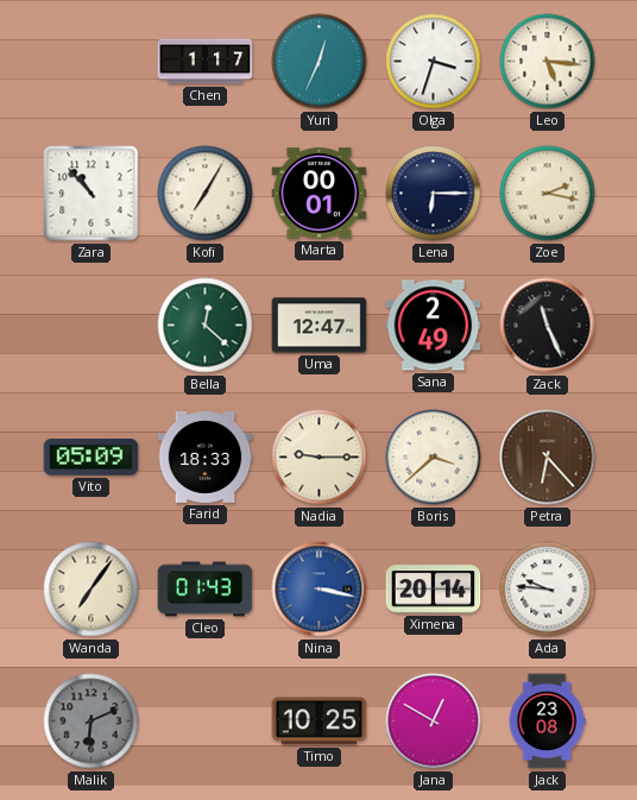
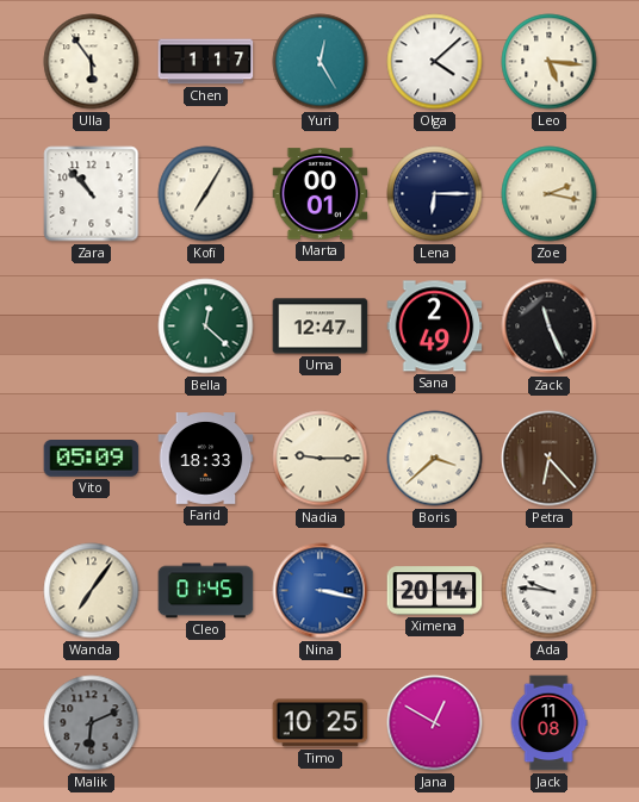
Ulla: none -> 5:54 (92, 62)
Yuri: 12:34 -> 12:25 (321, 62)
Olga: 3:33 -> 4:08 (435, 62)
Cleo: 01:43 -> 01:45 (206, 591)
Jack: 23:08 -> 11:08 (548, 723)
